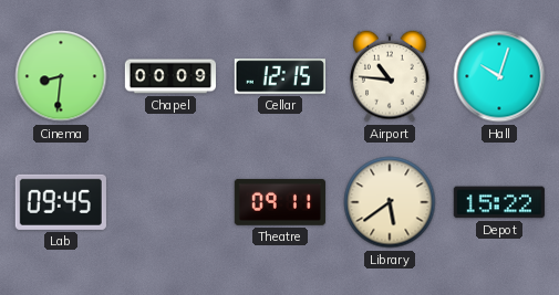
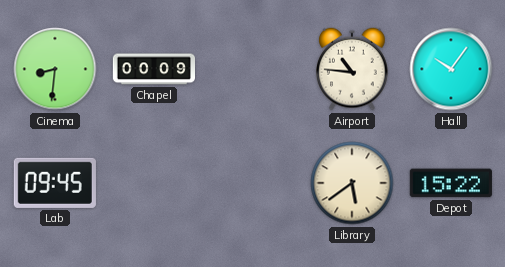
Cellar: 12:15 -> none (280, 76)
Hall: 10:03 -> 10:06 (451, 69)
Theatre: 09:11 -> none (280, 202)
